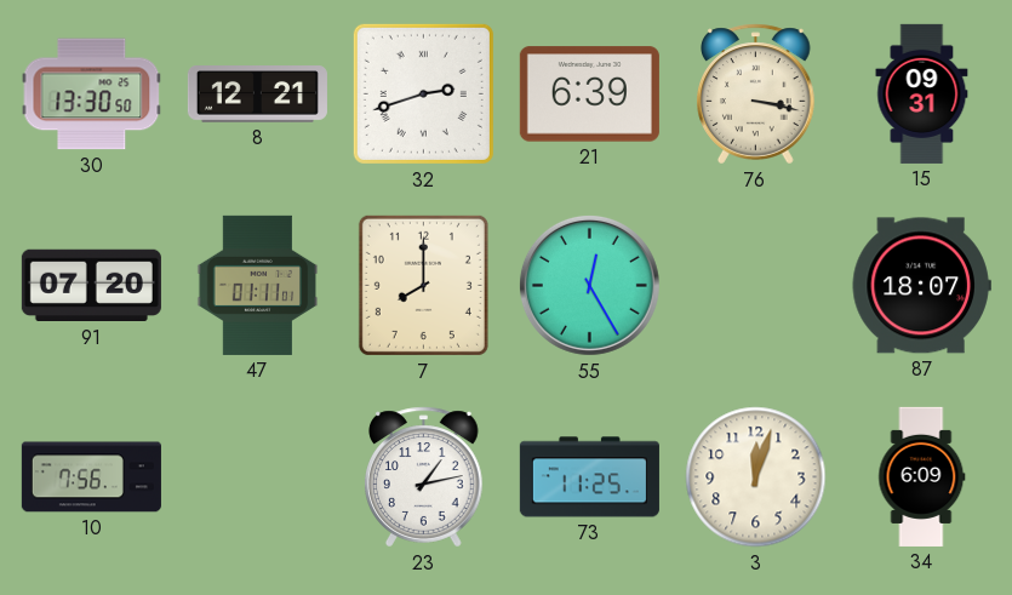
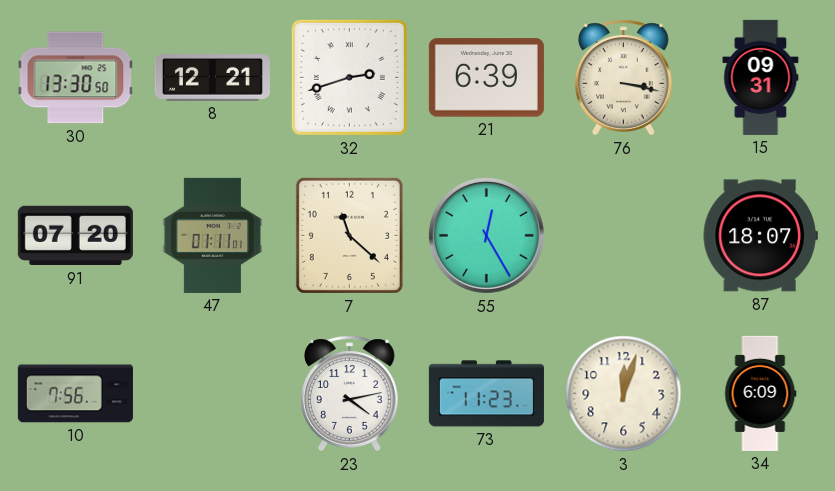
7: 8:00 -> 11:22 (349, 235)
23: 1:13 -> 4:13 (350, 394)
73: 11:25 -> 11:23 (486, 394)
